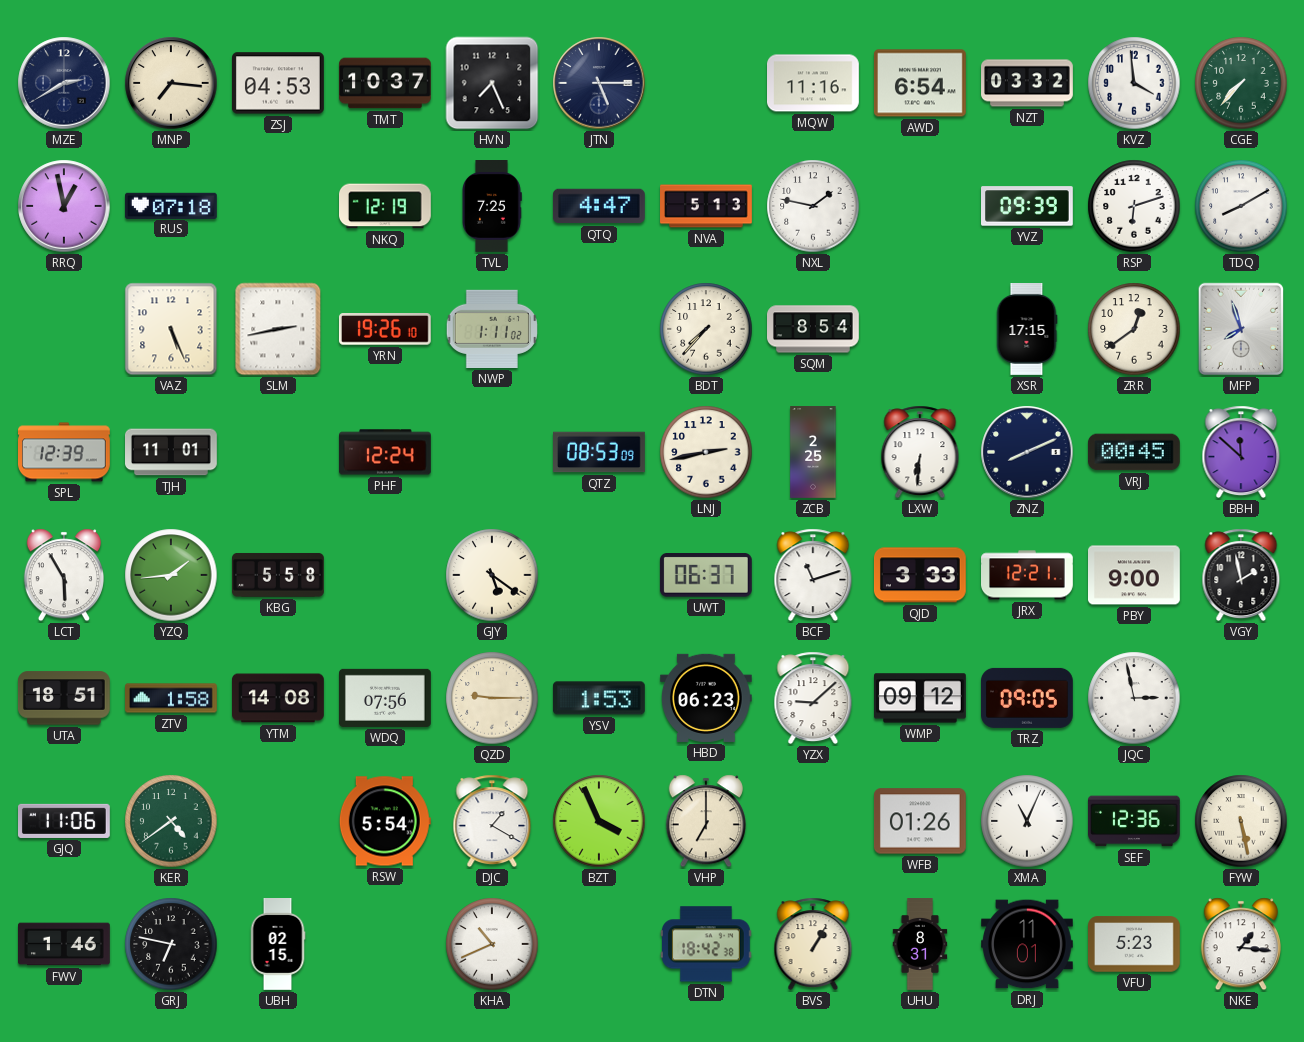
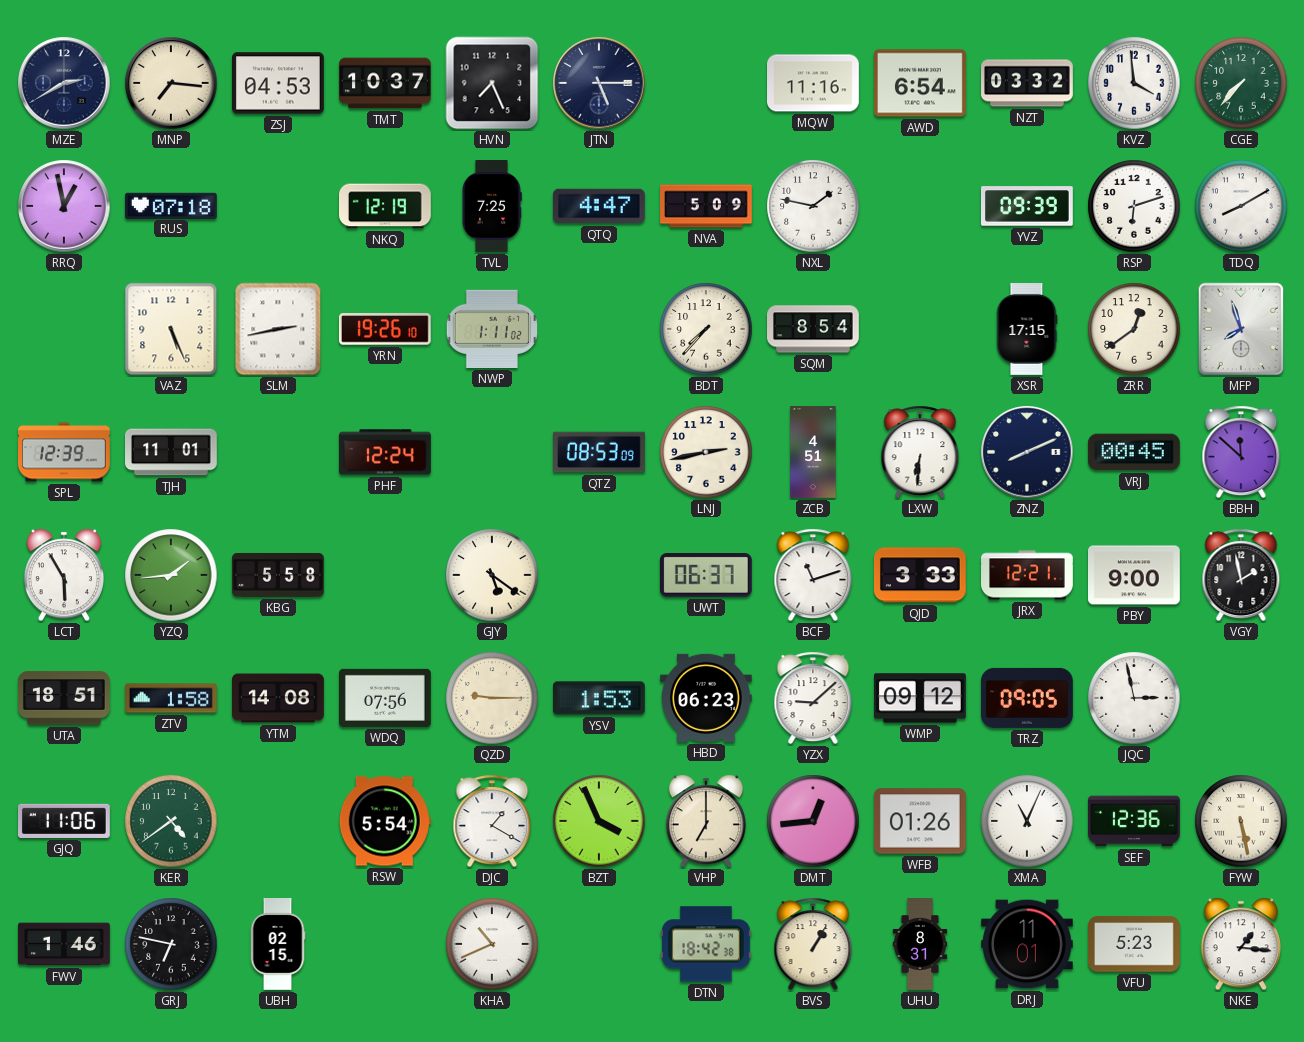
NVA: 5:13 -> 5:09 (706, 206)
ZCB: 2:25 -> 4:51 (813, 452)
DMT: none -> 12:44 (813, 821)
